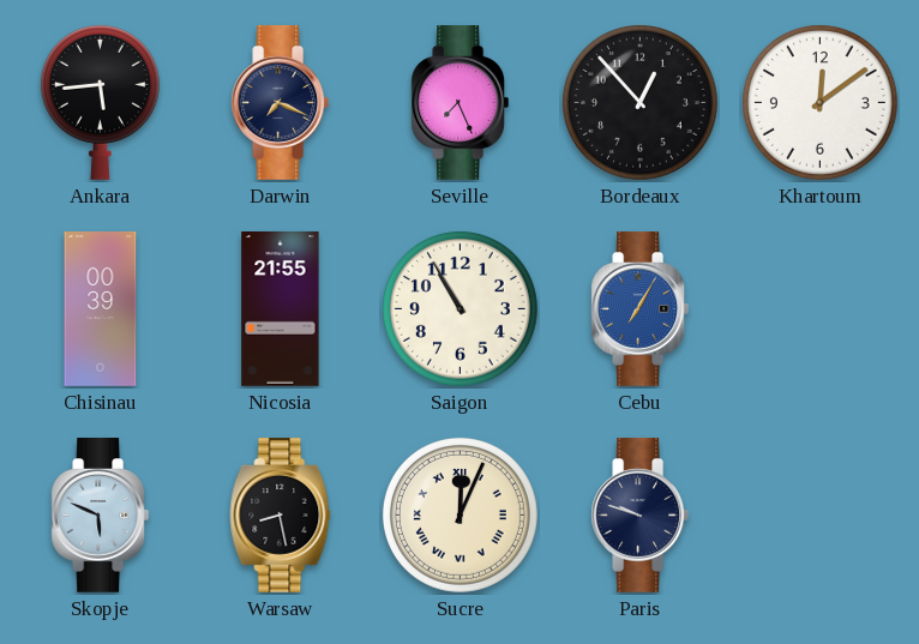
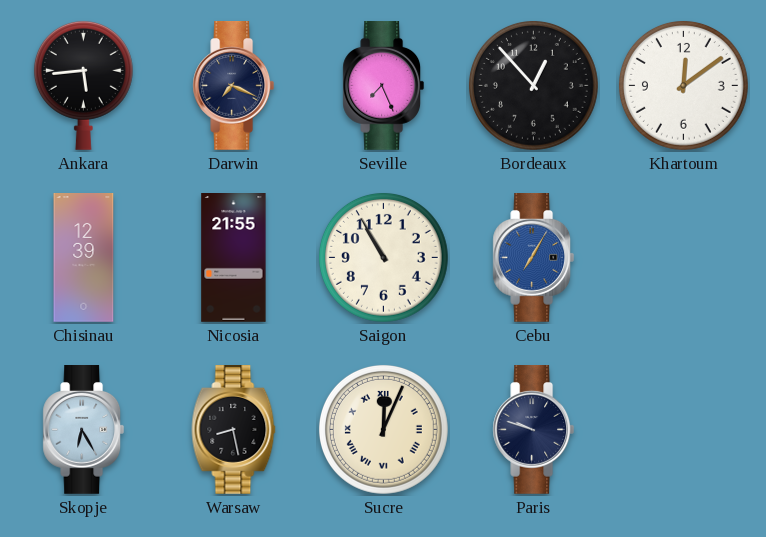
Chisinau: 00:39 -> 12:39 (84, 258)
Skopje: 5:49 -> 6:25 (84, 430)
